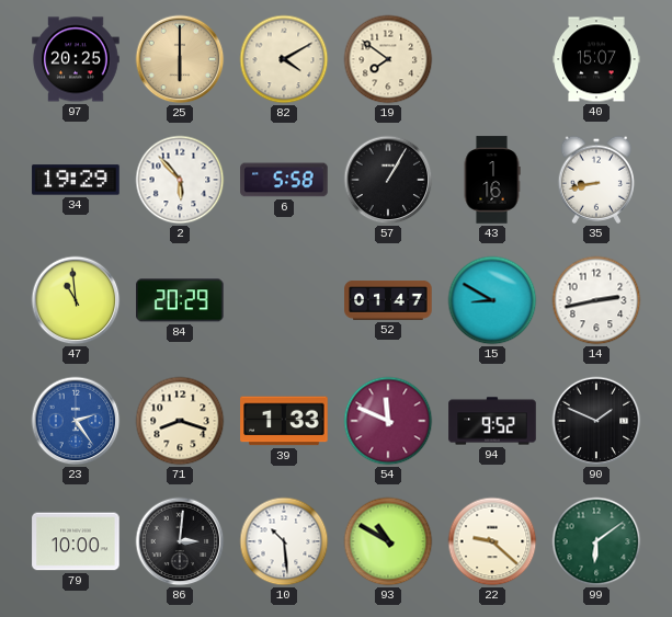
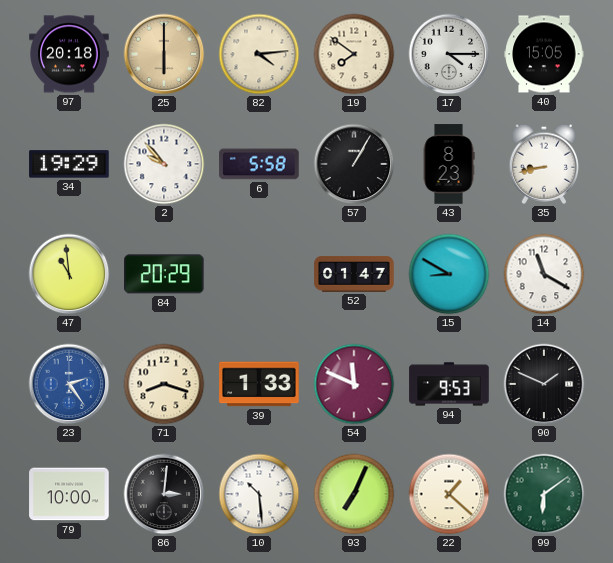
97: 20:25 -> 20:18 (69, 54)
82: 4:10 -> 4:14 (259, 54)
17: none -> 4:15 (449, 54)
40: 15:07 -> 15:05 (544, 54)
2: 5:53 -> 9:53 (164, 164)
43: 1:16 -> 8:23 (449, 164)
14: 2:43 -> 11:20 (544, 274)
94: 9:52 -> 9:53 (449, 384)
93: 10:50 -> 7:04 (354, 494)
22: 9:22 -> 1:22 (449, 494)
